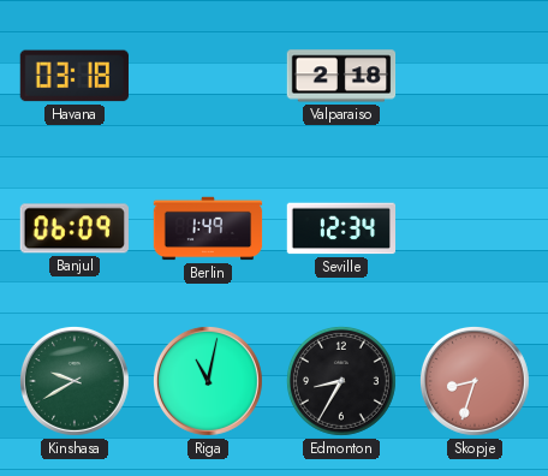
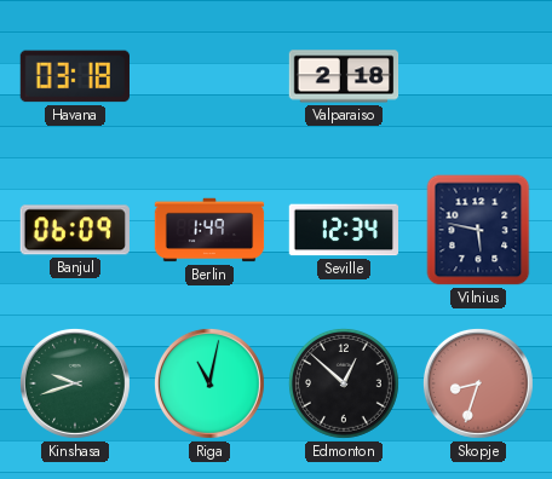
Vilnius: none -> 5:47 (478, 230)
Kinshasa: 9:40 -> 9:42 (75, 383)
Edmonton: 8:35 -> 12:52 (344, 383)
